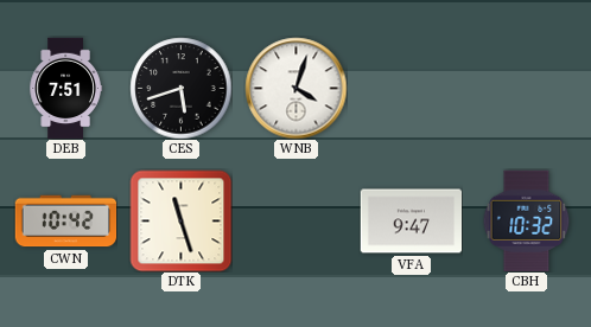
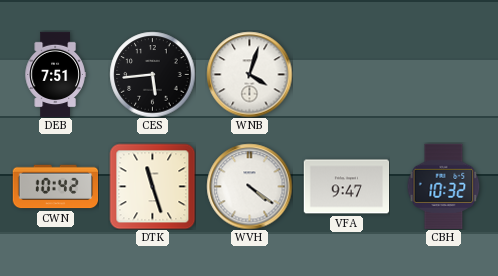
CES: 5:42 -> 5:44 (152, 74)
WVH: none -> 4:21 (249, 186)
